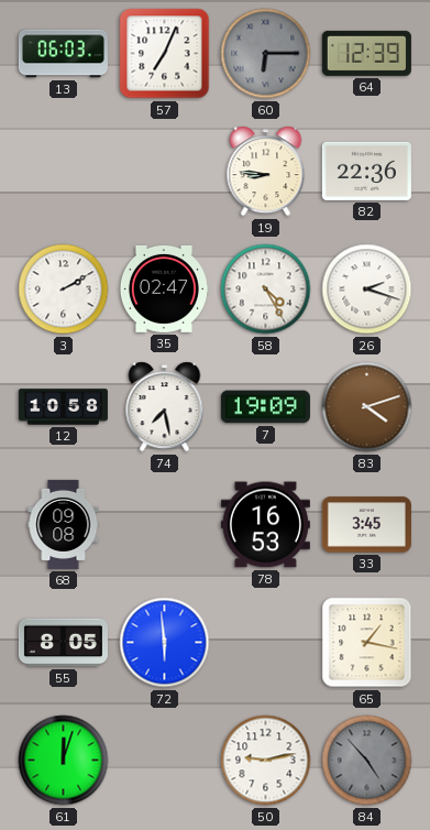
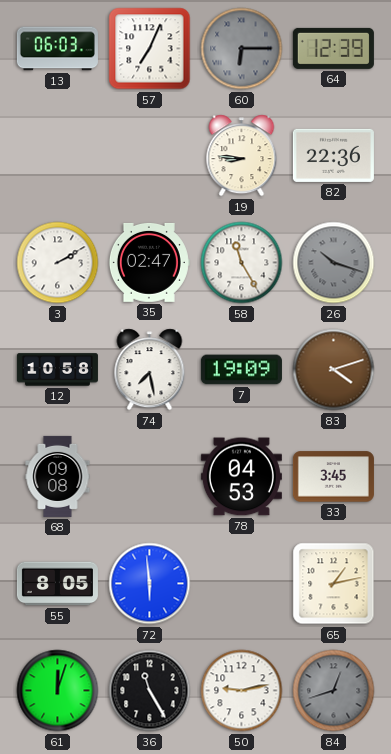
58: 4:25 -> 11:25 (242, 263)
26: 2:18 -> 10:18 (334, 263)
26 dial: white -> grey (334, 263)
78: 16:53 -> 04:53 (241, 477)
65: 1:17 -> 1:13 (334, 584)
36: none -> 11:25 (150, 691)
84: 4:53 -> 12:42 (334, 691)
